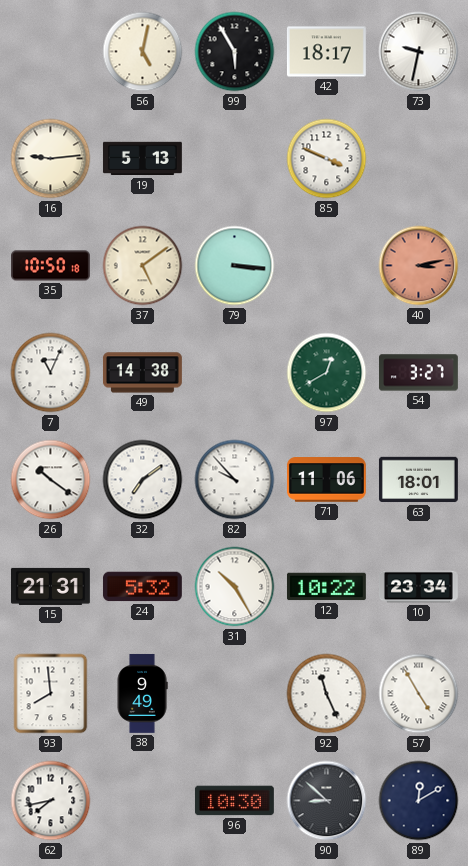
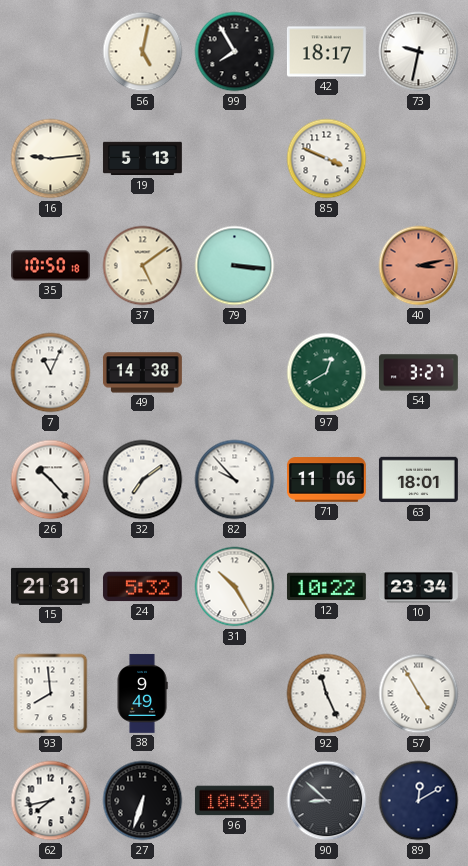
99: 5:55 -> 7:55 (235, 52)
26: 10:21 -> 10:23 (51, 480)
27: none -> 6:33 (143, 801)
